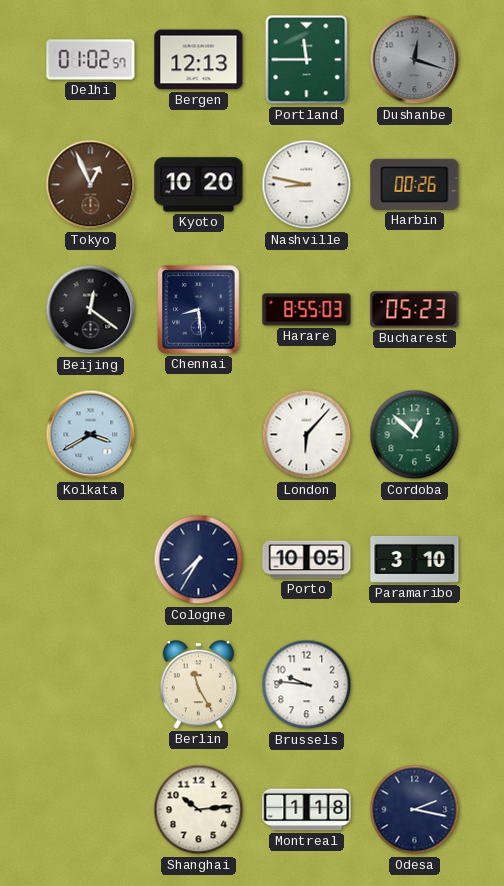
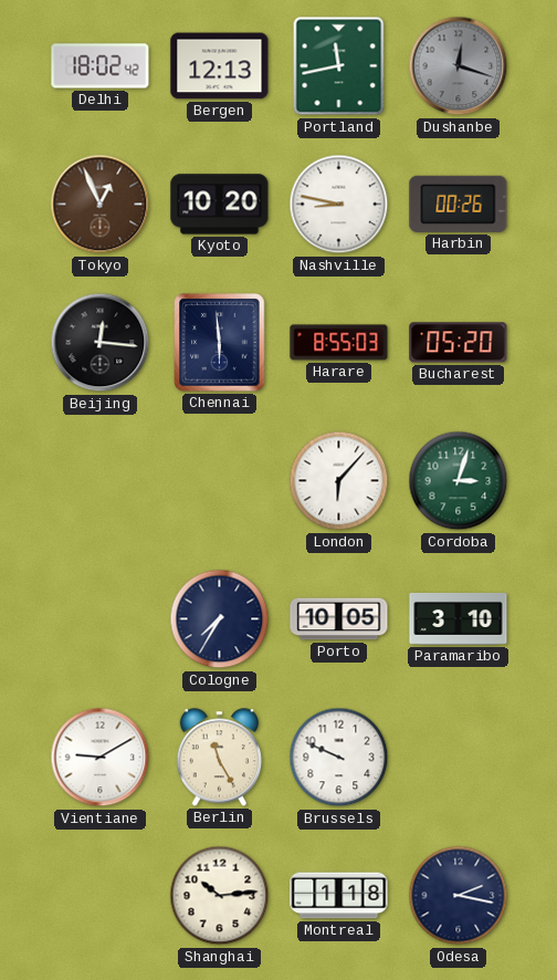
Delhi: 01:02 -> 18:02 (101, 66)
Portland: 11:45 -> 11:43 (339, 66)
Beijing: 12:21 -> 12:16 (101, 343)
Chennai: 8:29 -> 5:59 (220, 343)
Bucharest: 05:23 -> 05:20 (459, 343)
Kolkata: 3:40 -> none (91, 435)
Cordoba: 12:52 -> 3:03 (459, 481)
Vientiane: none -> 9:10 (101, 758)
Brussels: 9:46 -> 9:49 (339, 758)
